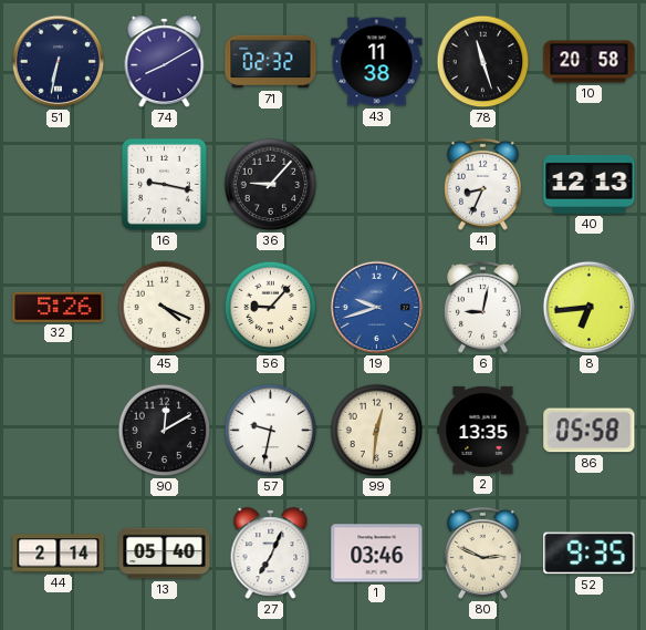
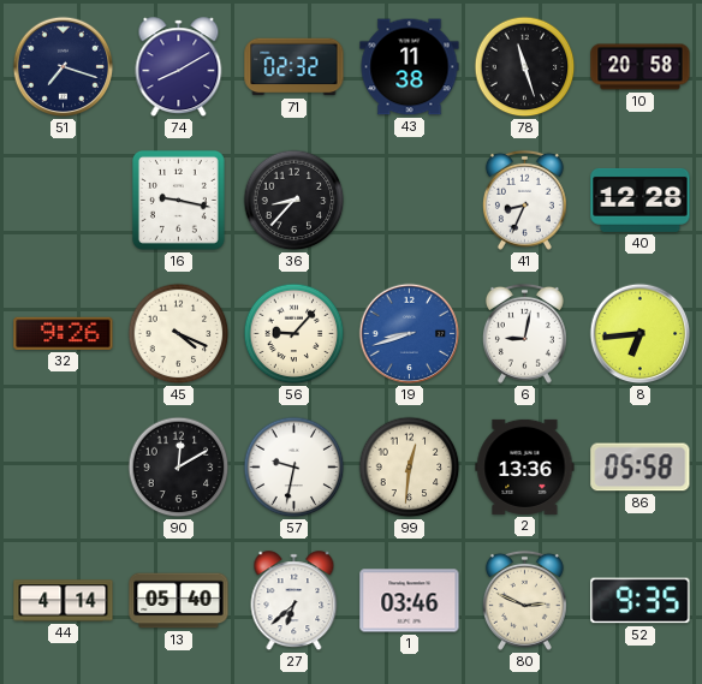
51: 6:32 -> 7:18 (64, 67)
36: 9:07 -> 8:37 (295, 201)
40: 12:13 -> 12:28 (641, 200)
32: 5:26 -> 9:26 (64, 333)
19: 9:42 -> 8:42 (410, 334)
2: 13:35 -> 13:36 (525, 466)
44: 2:14 -> 4:14 (64, 601)
27: 7:04 -> 6:38 (295, 601)
